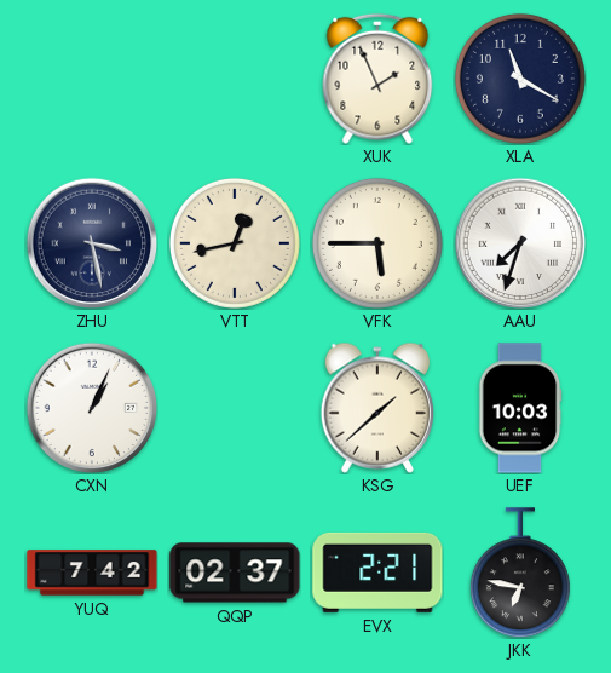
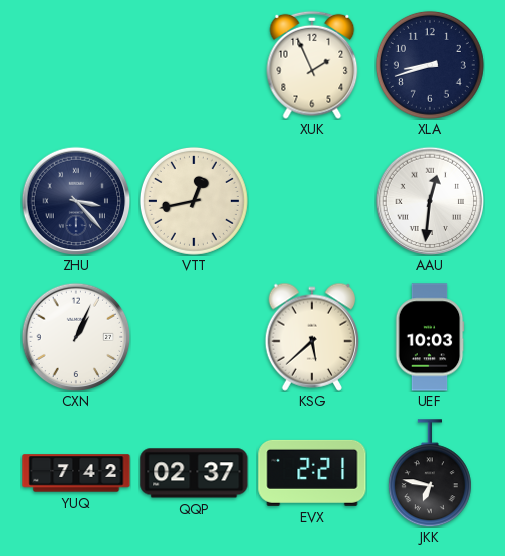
XLA: 11:20 -> 8:42 (430, 65)
ZHU: 3:28 -> 3:23 (76, 201)
VFK: 5:45 -> none (377, 243)
AAU: 7:33 -> 12:31 (430, 201)
KSG: 1:38 -> 5:38 (311, 337)
